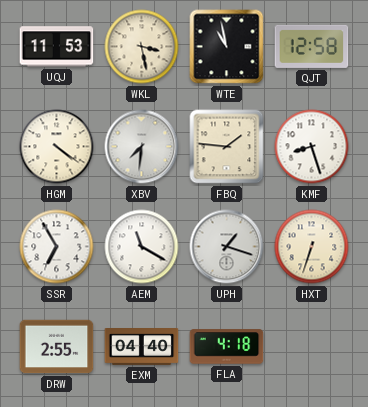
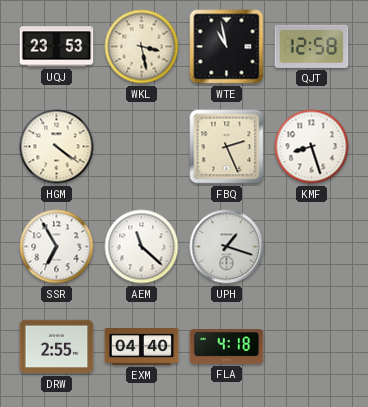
UQJ: 11:53 -> 23:53 (57, 47)
XBV: 7:31 -> none (142, 147)
FBQ: 1:46 -> 2:26 (227, 147)
AEM: 11:20 -> 11:22 (142, 247)
HXT: 6:33 -> none (312, 247)
